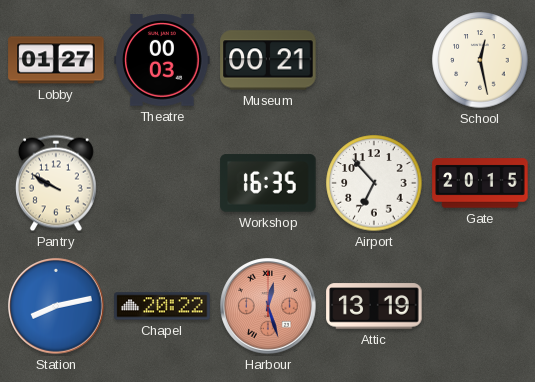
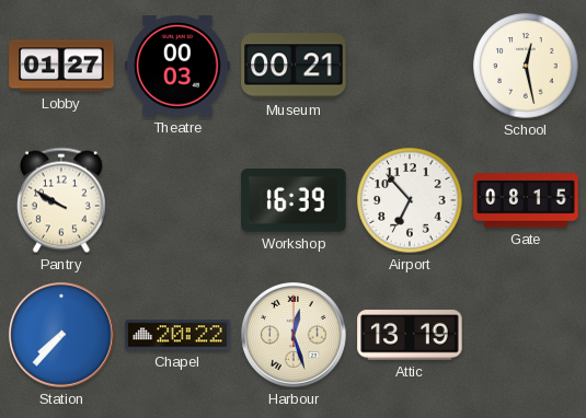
Workshop: 16:35 -> 16:39 (294, 200)
Gate: 20:15 -> 08:15 (526, 200)
Station: 8:13 -> 7:37 (61, 335)
Harbour dial: salmon -> cream (294, 335)
